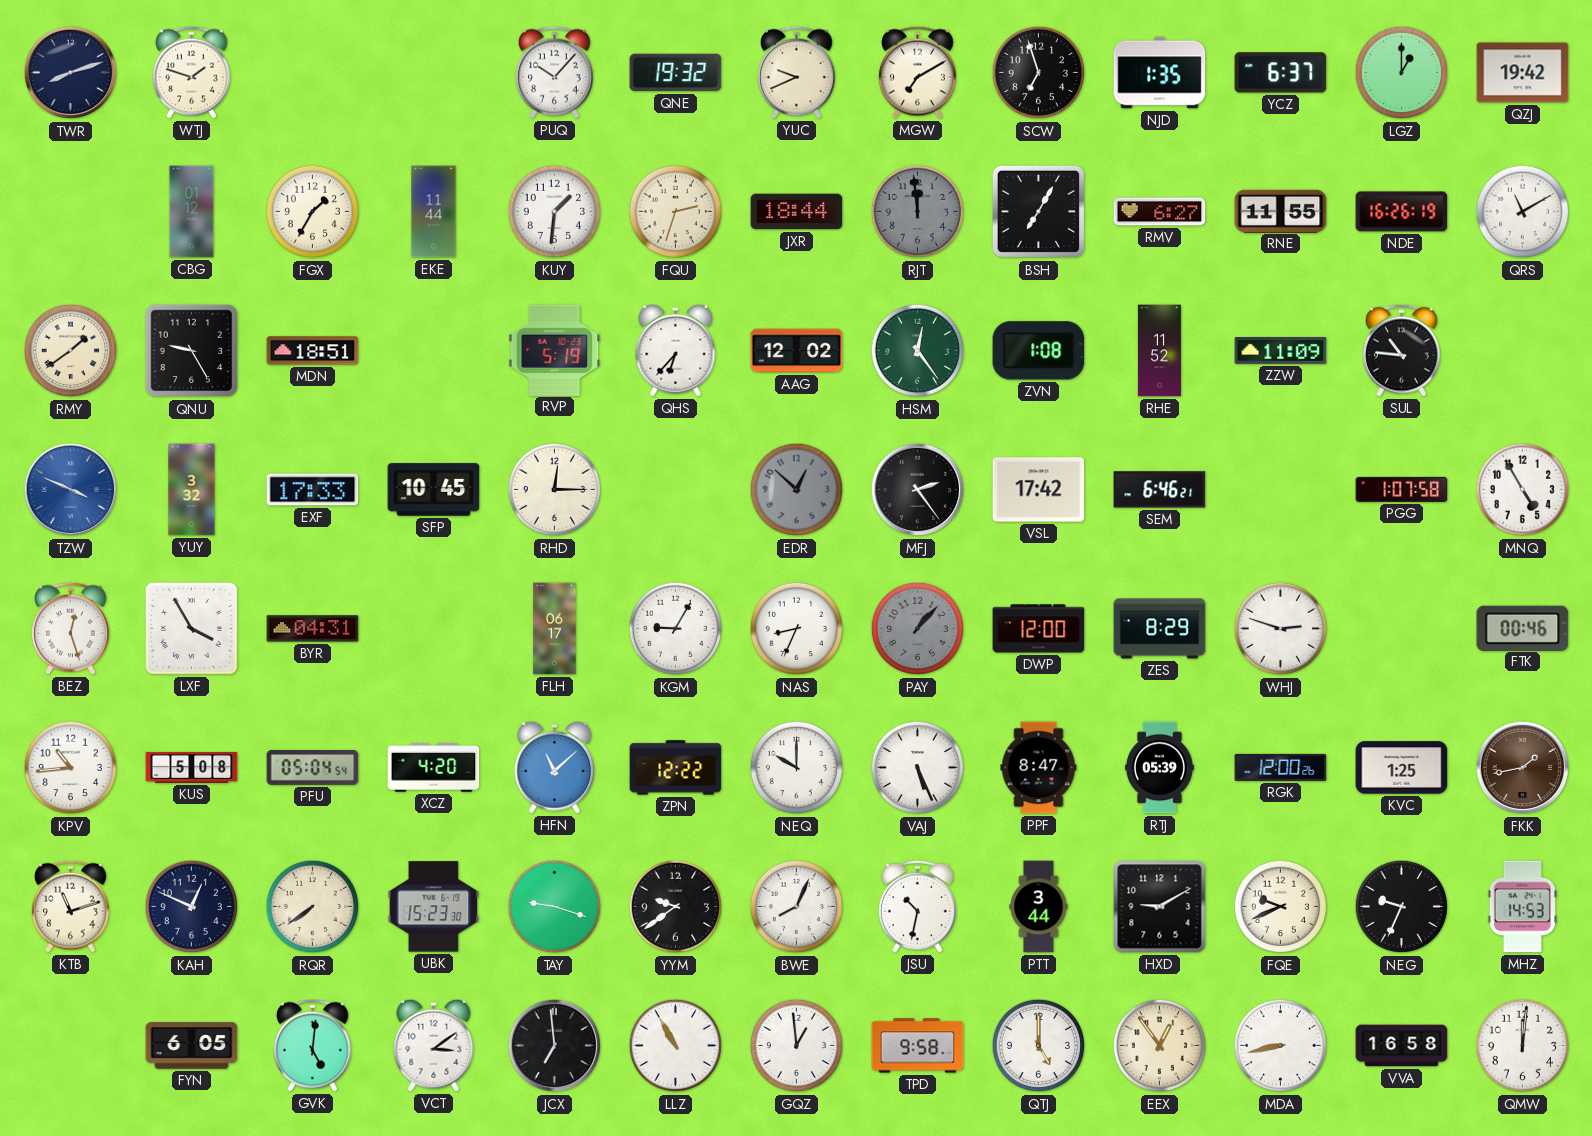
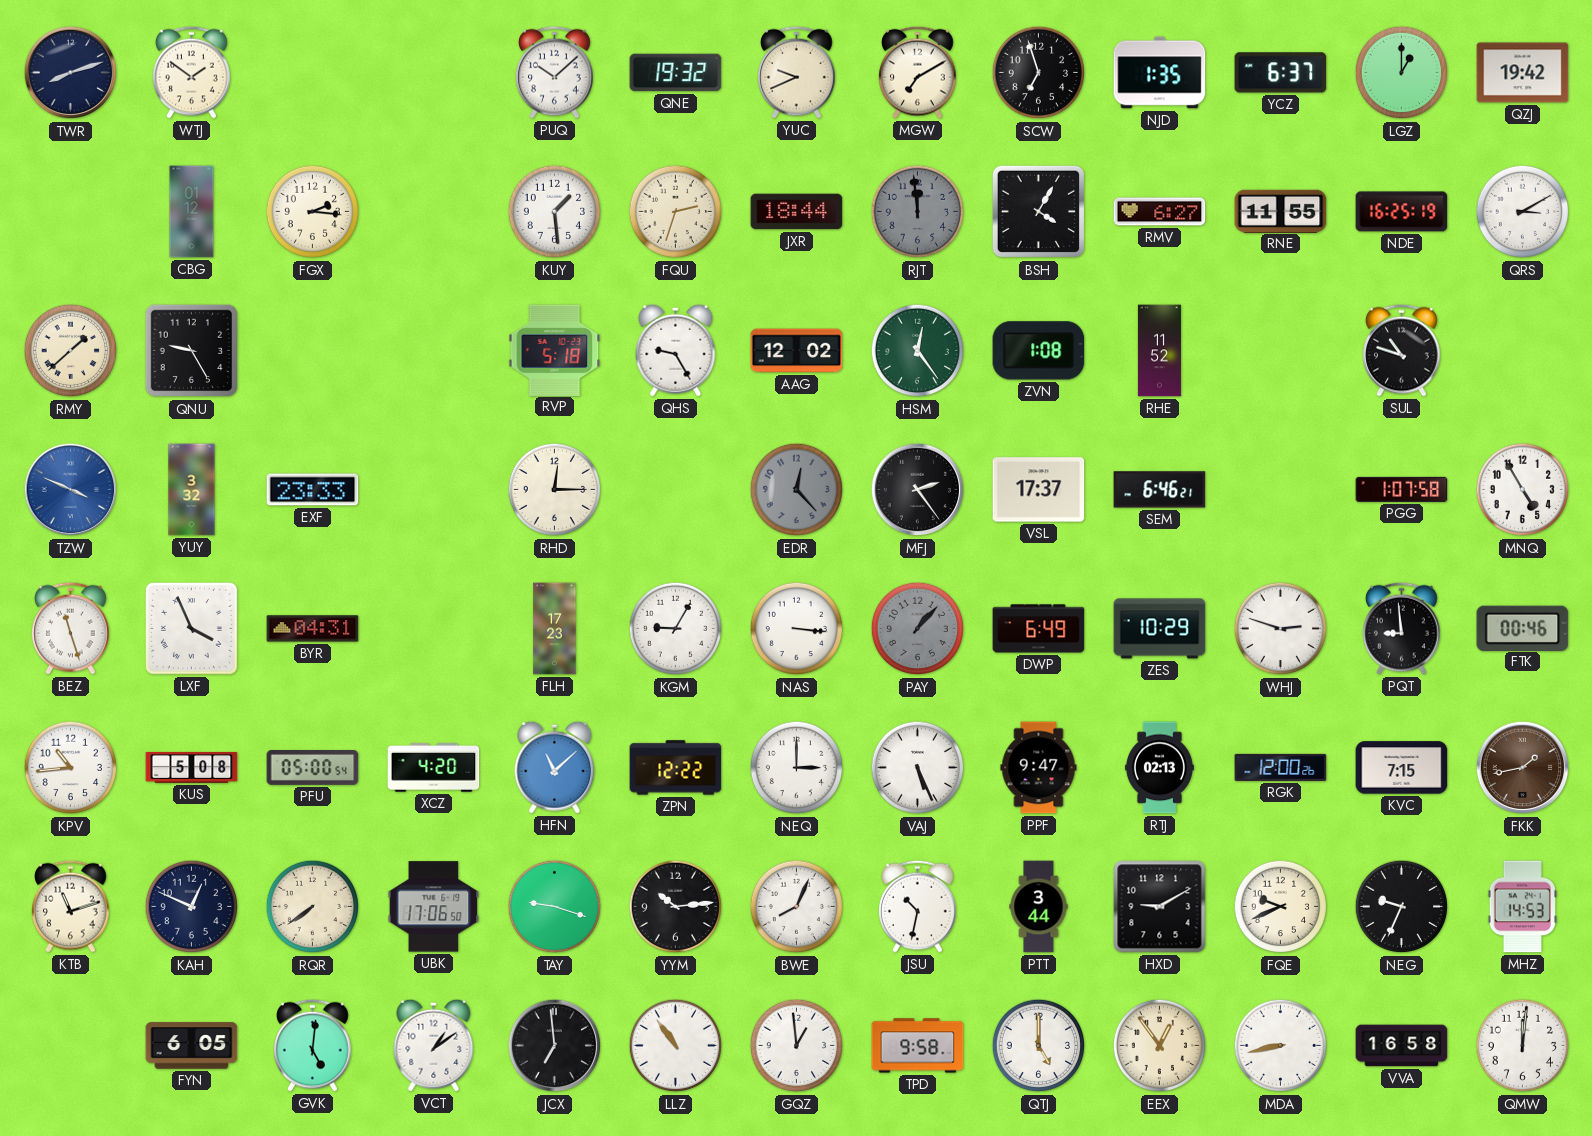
WTJ: 1:48 -> 1:51 (192, 72)
PUQ: 10:07 -> 10:08 (555, 72)
FGX: 1:35 -> 2:16 (313, 212)
EKE: 11:44 -> none (434, 212)
KUY: 1:31 -> 1:29 (555, 212)
BSH: 7:05 -> 4:05 (1039, 212)
NDE: 16:26 -> 16:25 (1402, 212)
QRS: 11:10 -> 3:10 (1523, 212)
RMY: 1:39 -> 1:38 (71, 351)
MDN: 18:51 -> none (313, 351)
RVP: 5:19 -> 5:18 (555, 350)
QHS: 6:37 -> 9:25 (676, 350)
ZZW: 11:09 -> none (1281, 351)
SUL: 10:46 -> 10:48 (1402, 350)
EXF: 17:33 -> 23:33 (313, 490)
SFP: 10:45 -> none (434, 490)
EDR: 12:52 -> 12:23 (797, 490)
VSL: 17:42 -> 17:37 (1039, 490)
BEZ: 12:27 -> 11:27 (71, 628)
LXF: 3:55 -> 3:56 (192, 629)
FLH: 06:17 -> 17:23 (555, 629)
NAS: 8:34 -> 3:16 (797, 629)
DWP: 12:00 -> 6:49 (1039, 629)
ZES: 8:29 -> 10:29 (1160, 629)
PQT: none -> 8:59 (1402, 628)
PFU: 05:04 -> 05:00 (313, 768)
NEQ: 10:00 -> 3:00 (797, 768)
PPF: 8:47 -> 9:47 (1039, 768)
RTJ: 05:39 -> 02:13 (1159, 768)
KVC: 1:25 -> 7:15 (1402, 768)
UBK: 15:23 -> 17:06 (434, 907)
YYM: 9:39 -> 10:14 (676, 907)
VCT: 3:09 -> 1:09 (434, 1045)
LLZ: 10:55 -> 10:54 (676, 1046)
